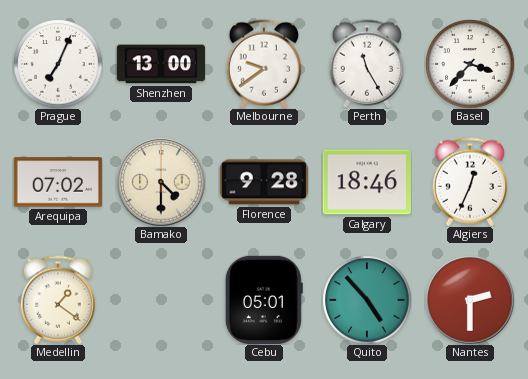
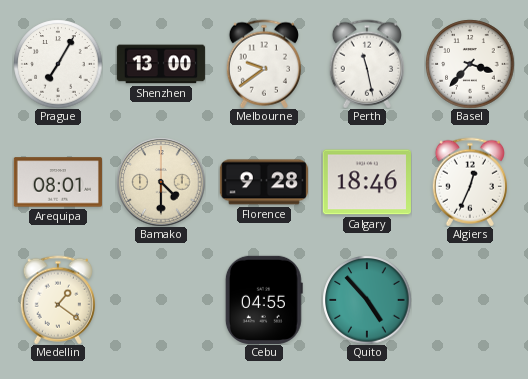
Prague: 7:04 -> 7:05 (58, 64)
Perth: 11:25 -> 11:28 (367, 64)
Arequipa: 07:02 -> 08:01 (58, 182)
Cebu: 05:01 -> 04:55 (264, 300)
Nantes: 2:30 -> none (470, 300)
